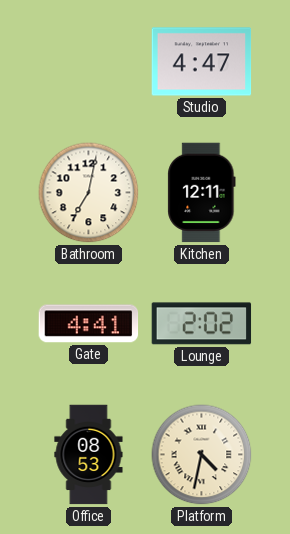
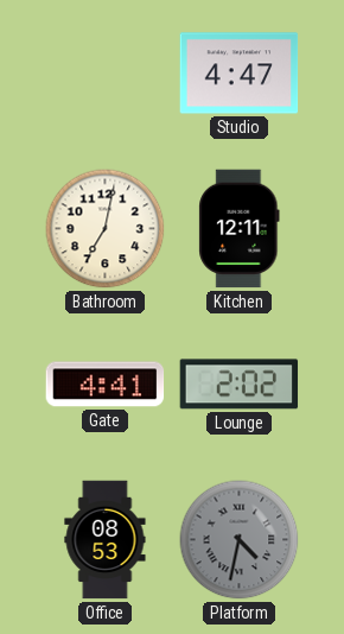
Platform dial: cream -> grey (240, 540)
